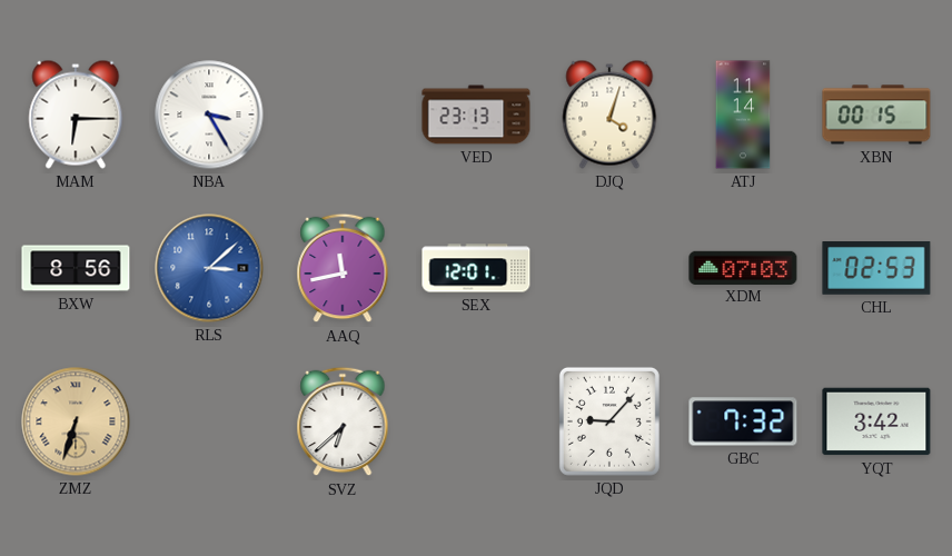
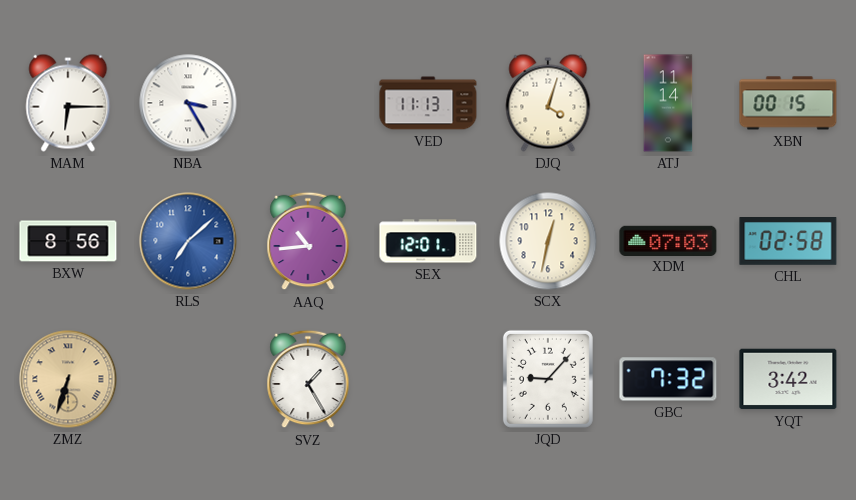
VED: 23:13 -> 11:13 (428, 103)
RLS: 3:08 -> 7:08 (188, 241)
AAQ: 11:43 -> 10:44 (308, 241)
SCX: none -> 12:32 (548, 241)
CHL: 02:53 -> 02:58 (788, 241)
SVZ: 6:38 -> 1:25 (308, 379)
